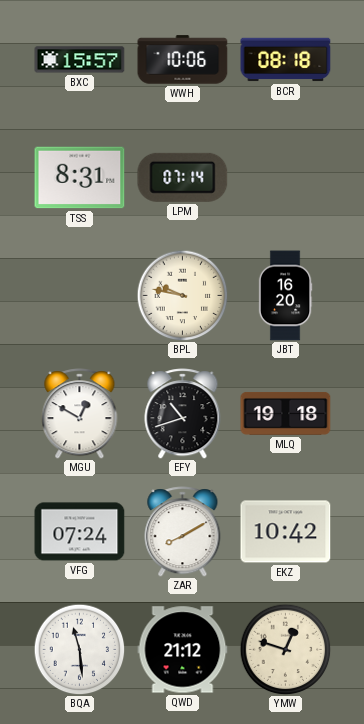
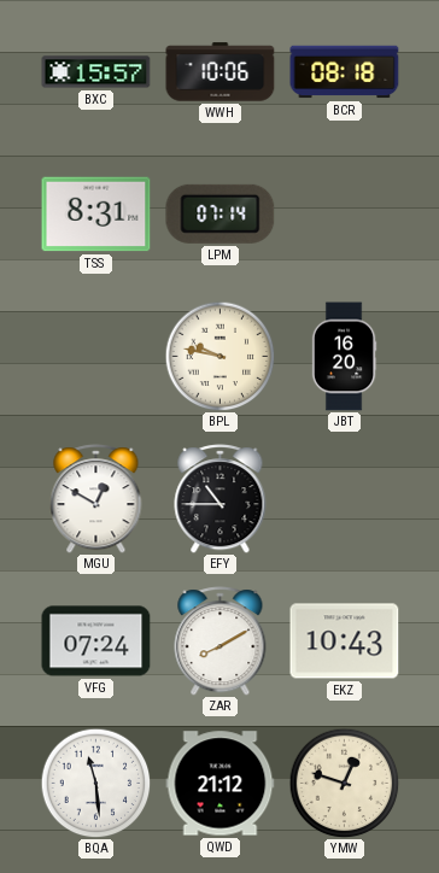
EFY: 10:42 -> 10:45 (221, 499)
MLQ: 19:18 -> none (286, 414)
EKZ: 10:42 -> 10:43 (345, 641)
